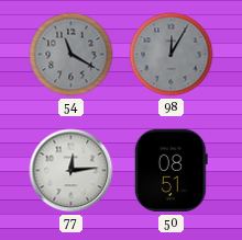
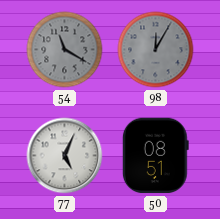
77: 12:14 -> 5:04 (65, 156)
